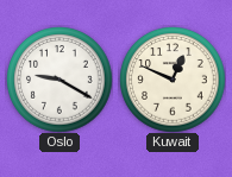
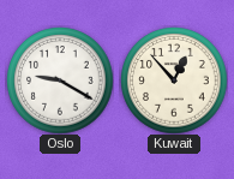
Kuwait: 12:49 -> 12:53 (174, 80)
